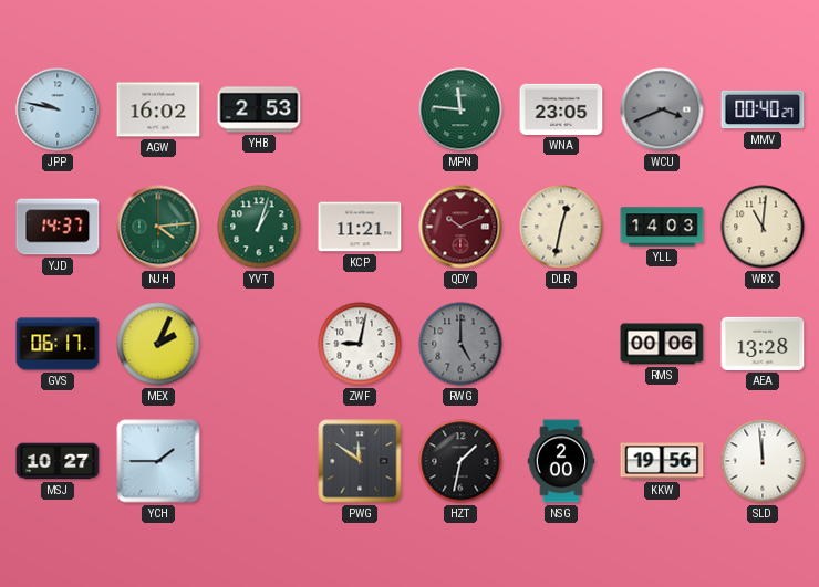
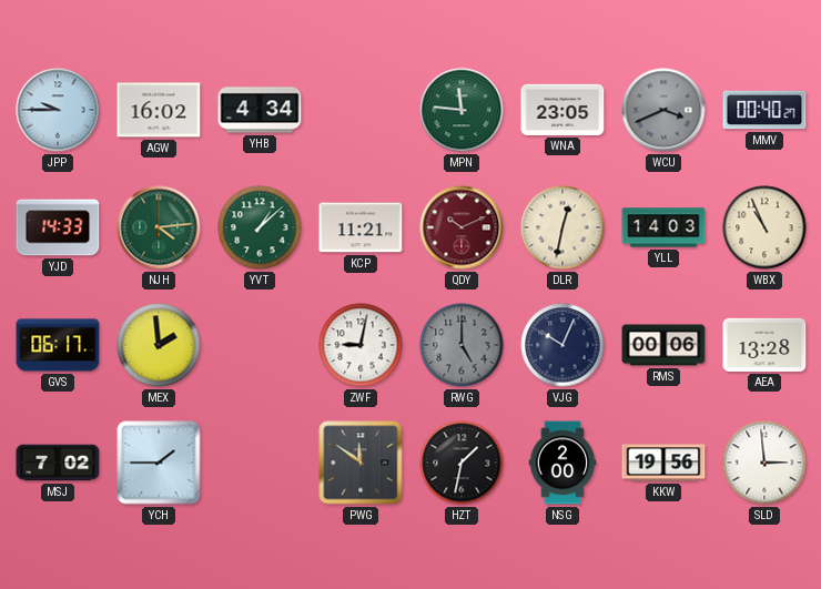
JPP: 9:47 -> 9:45 (58, 110)
YHB: 2:53 -> 4:34 (260, 110)
YJD: 14:37 -> 14:33 (58, 227)
YVT: 1:03 -> 1:08 (260, 227)
WBX: 11:01 -> 10:56 (764, 227)
MEX: 2:04 -> 1:59 (159, 345)
VJG: none -> 10:04 (562, 345)
MSJ: 10:27 -> 7:02 (58, 463)
SLD: 11:59 -> 2:59 (764, 463)
